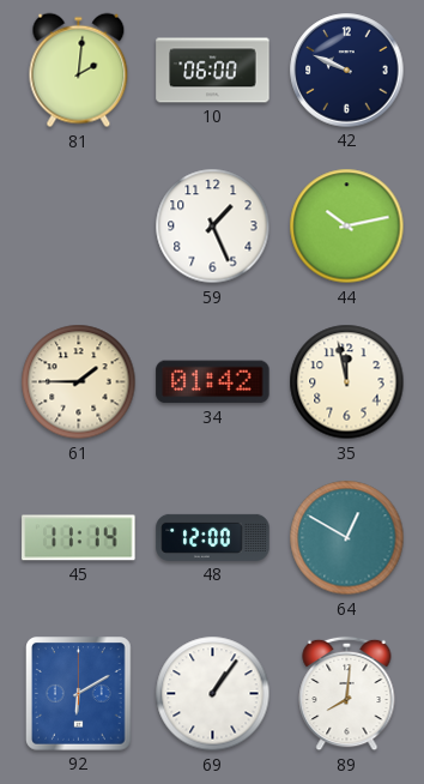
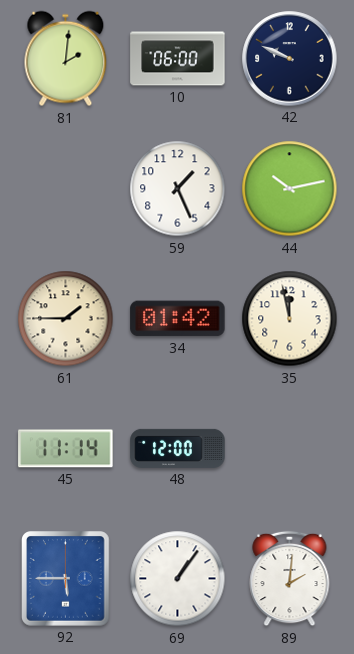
64: 12:50 -> none (347, 538)
92: 6:10 -> 5:45 (66, 579)
89: 8:01 -> 2:01 (290, 579)
